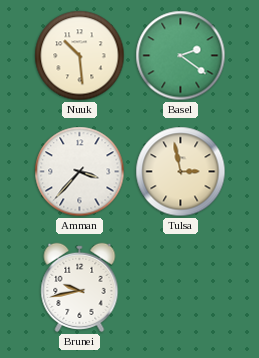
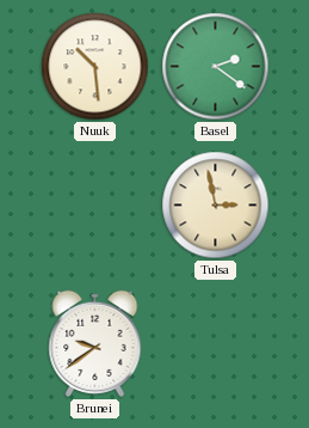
Amman: 3:37 -> none (80, 172)
Brunei: 9:43 -> 9:39 (95, 343)
